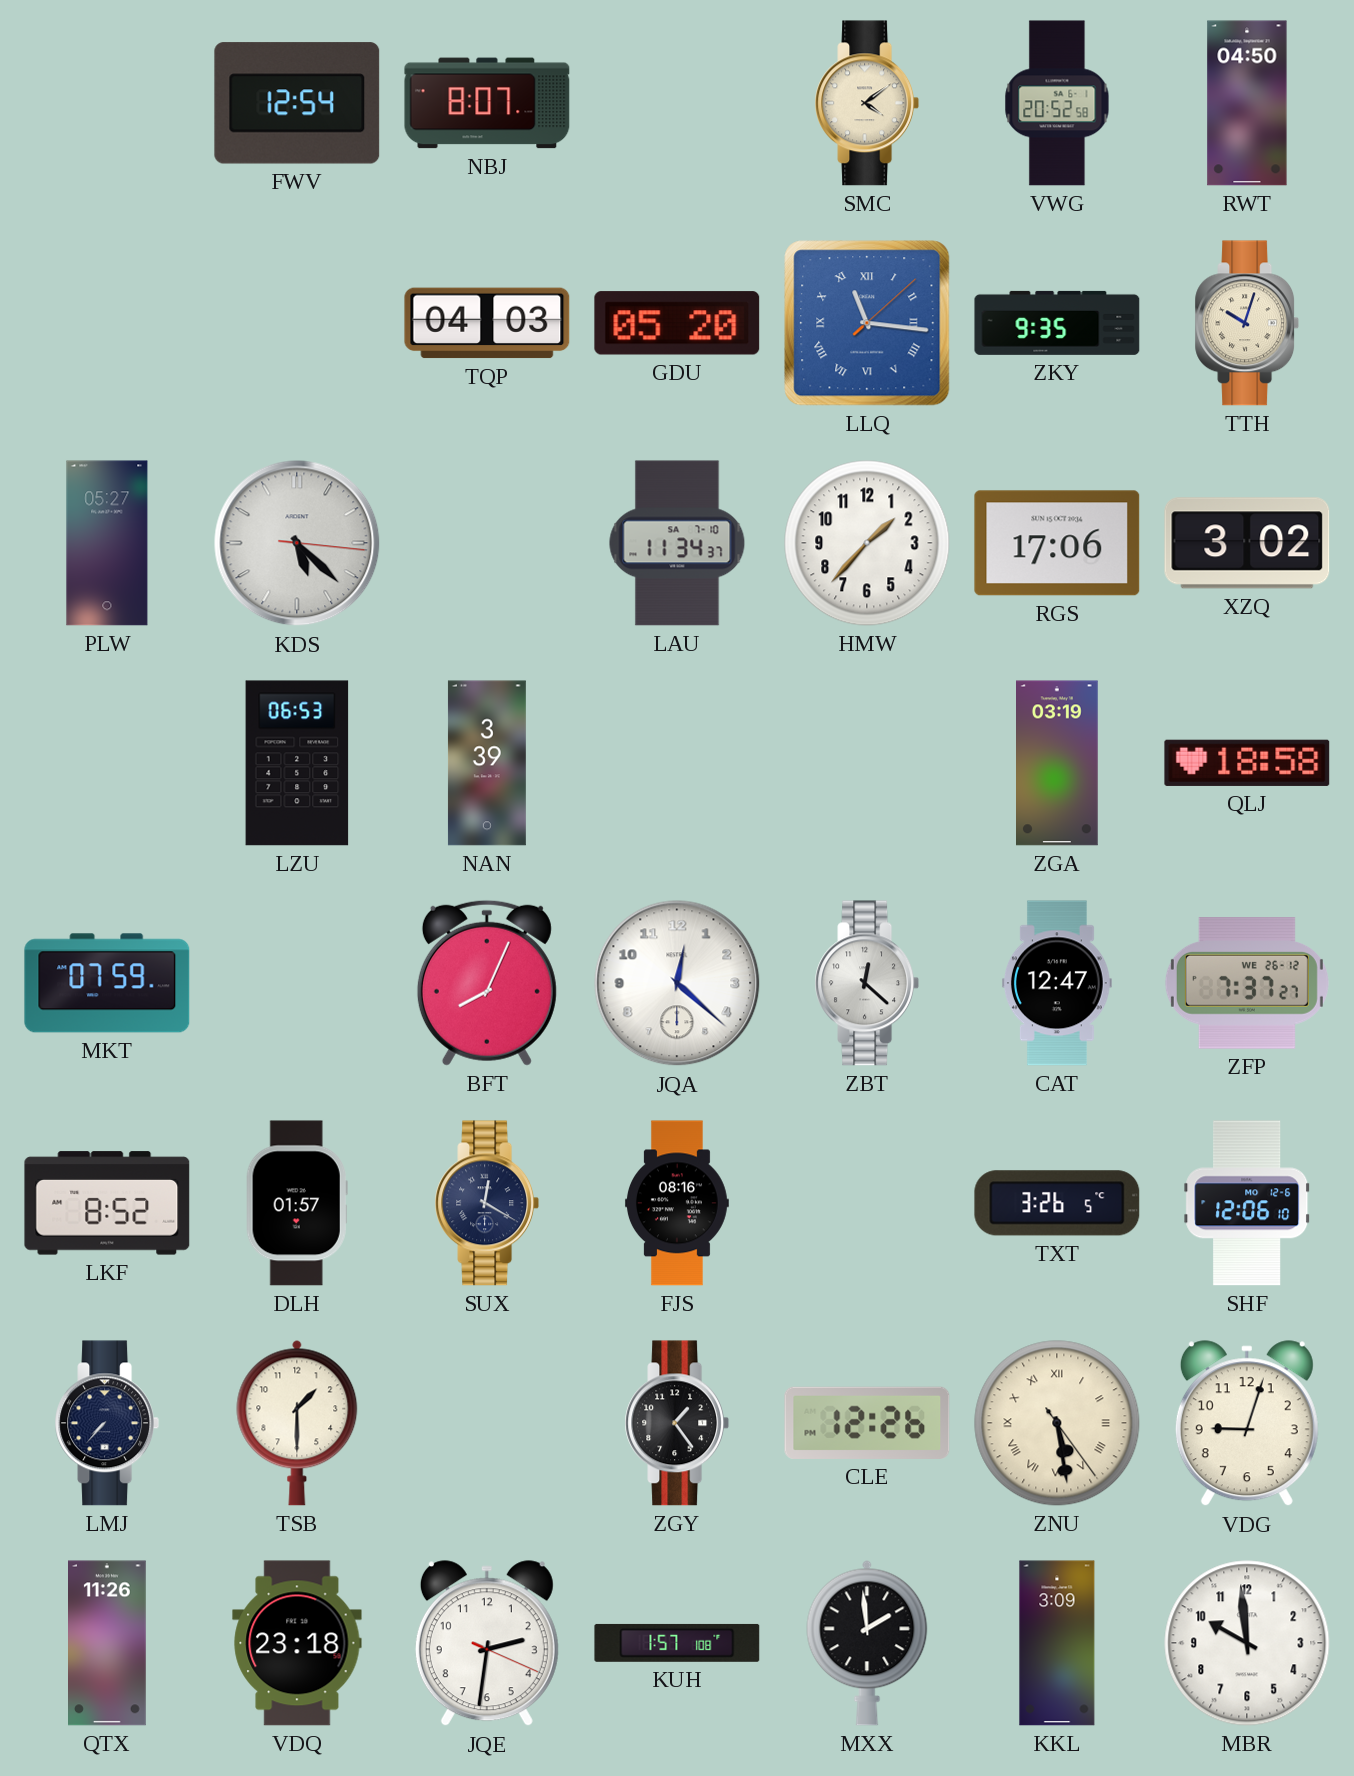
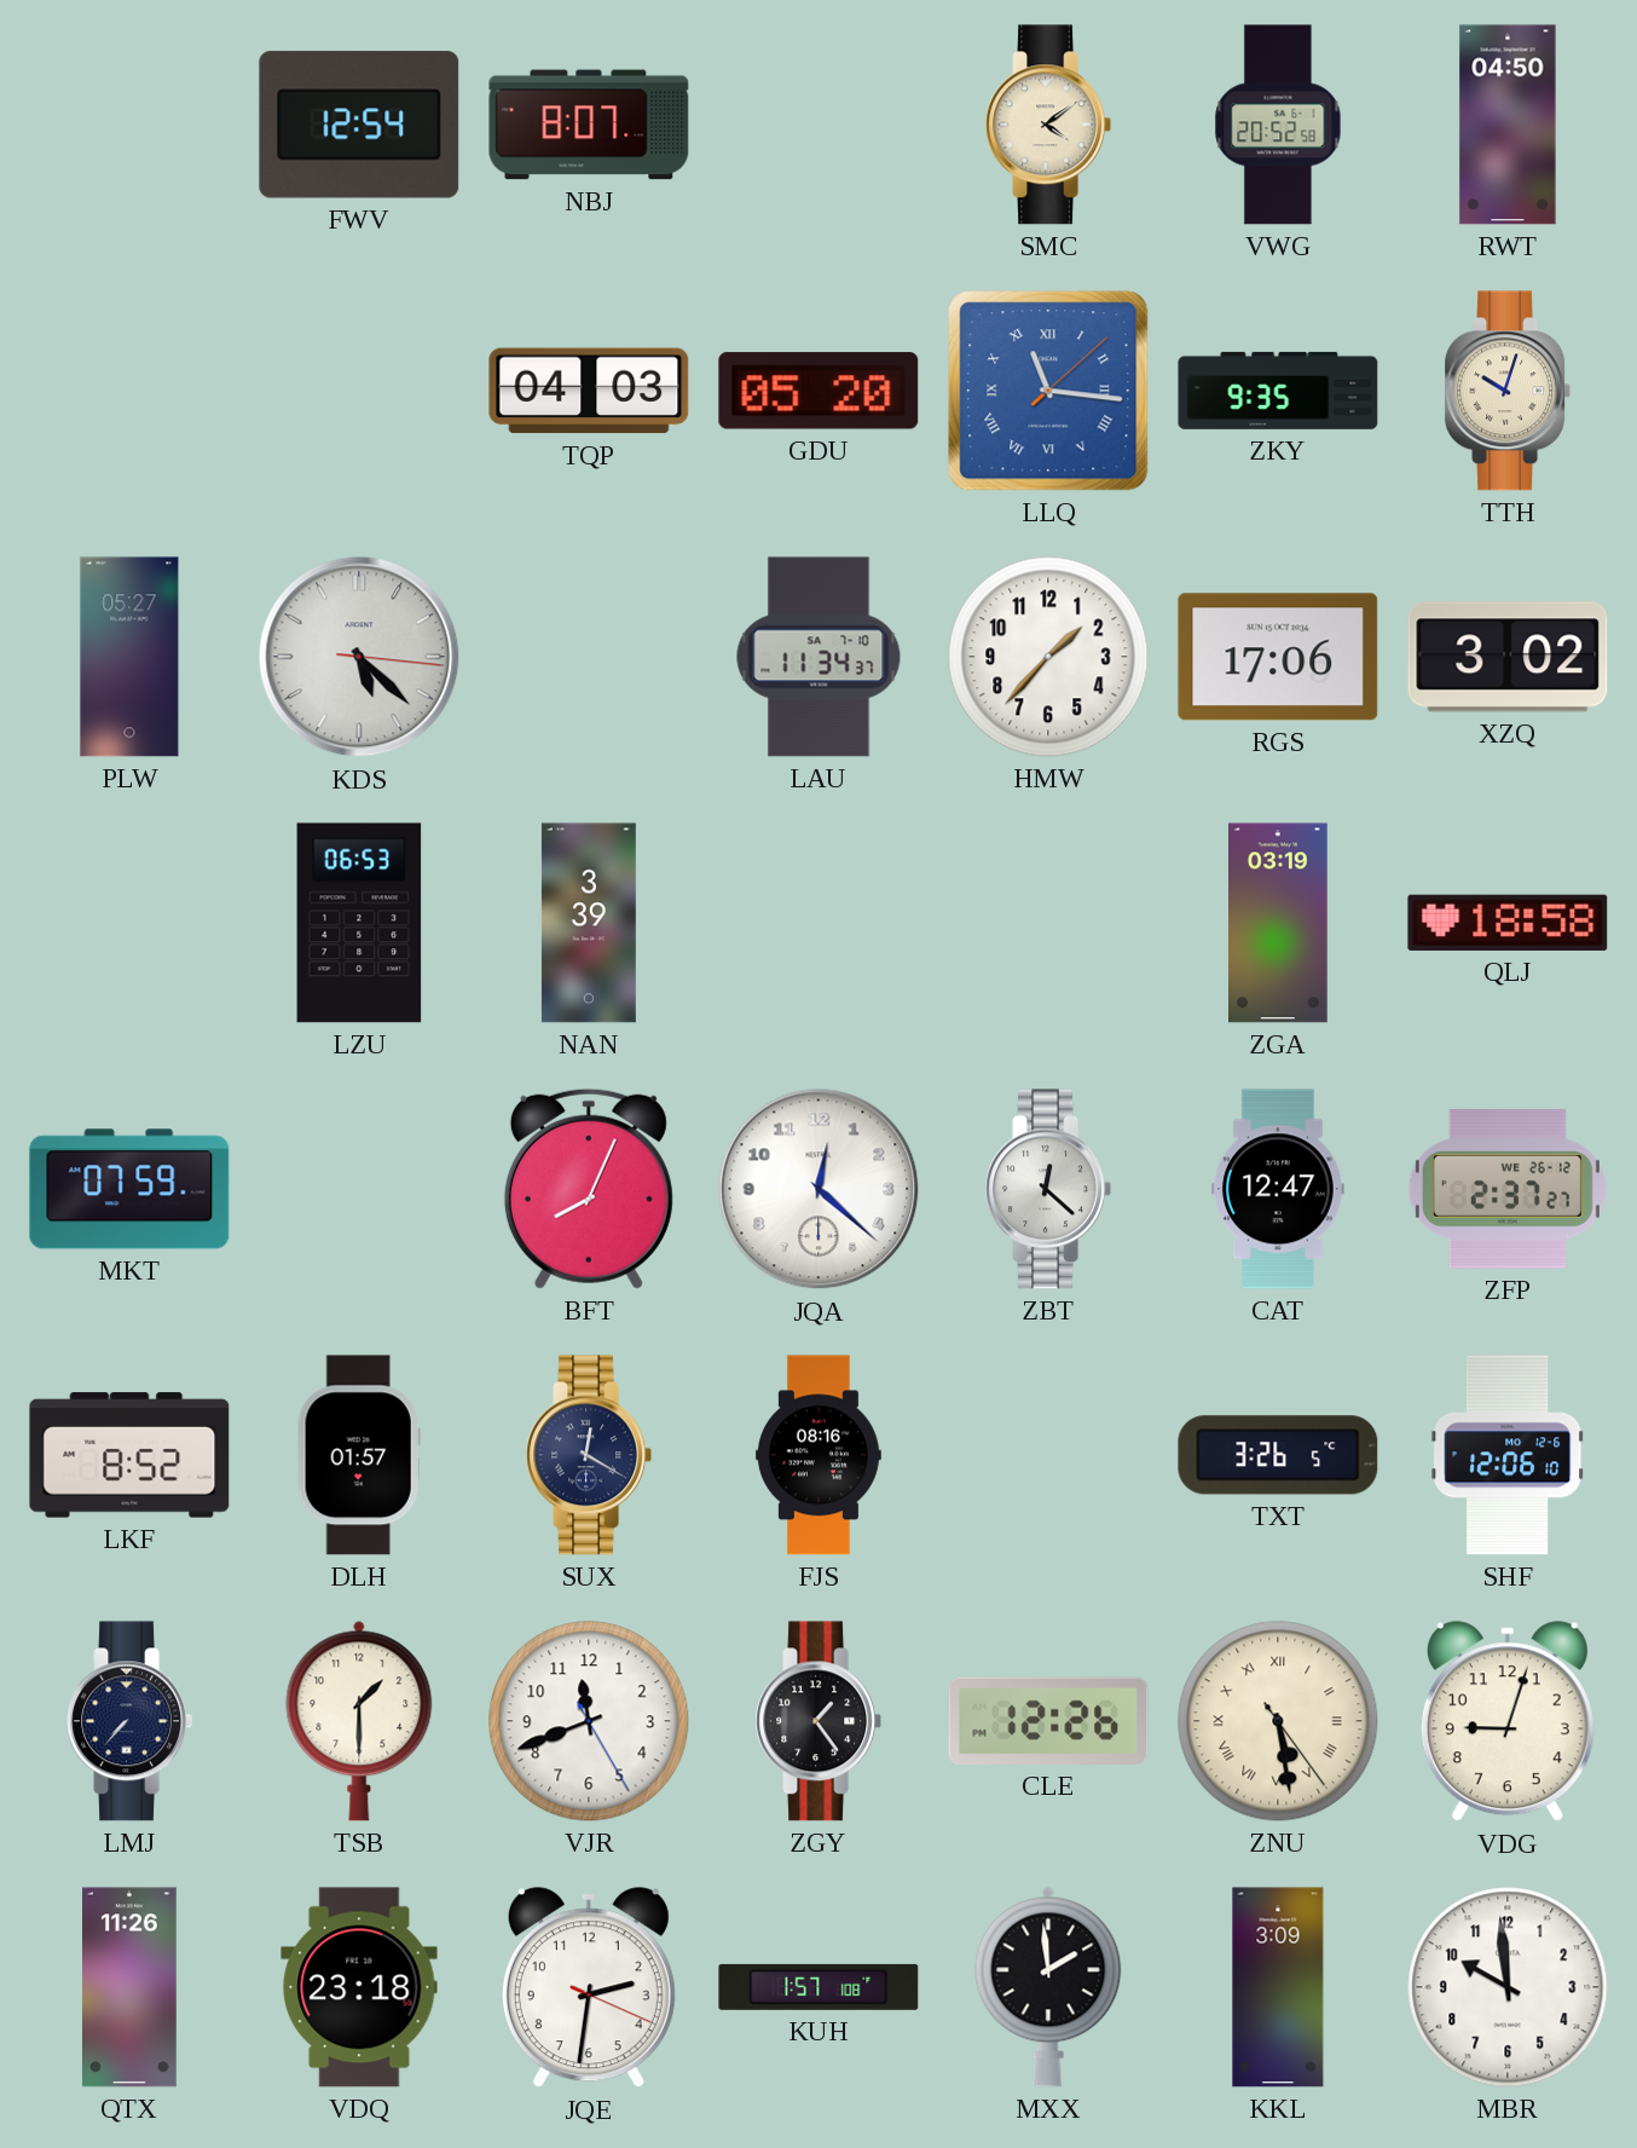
ZFP: 7:37 -> 2:37 (1508, 1189)
VJR: none -> 11:41 (589, 1721)
